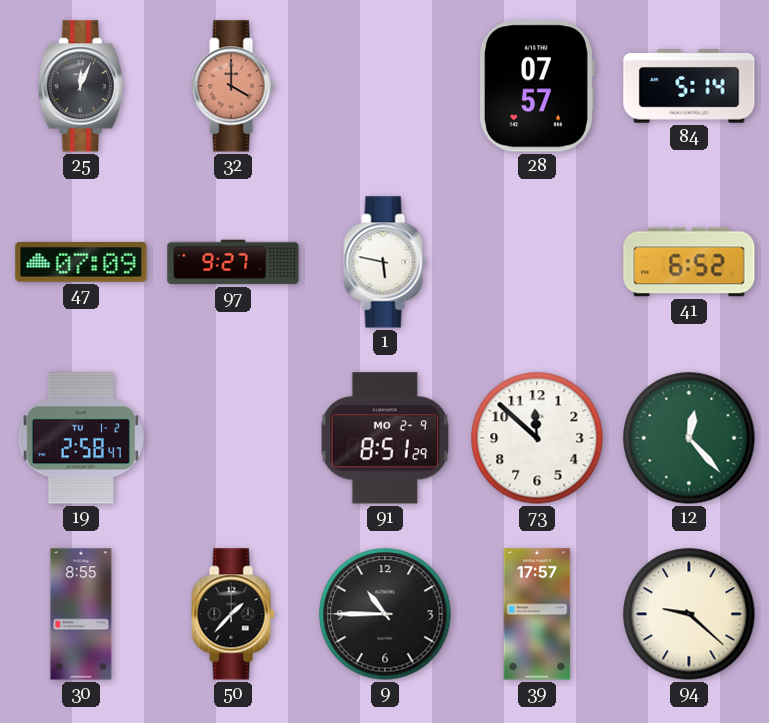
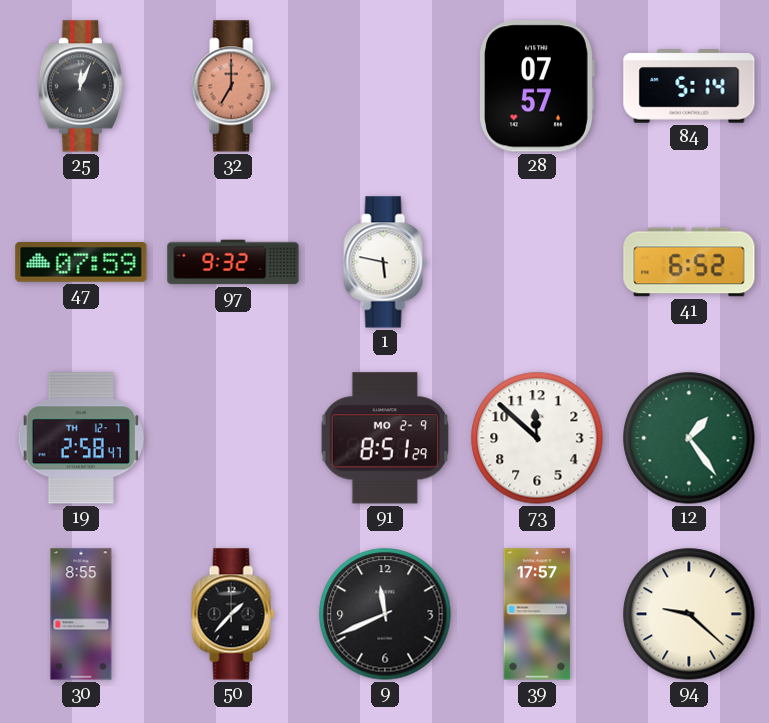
32: 4:00 -> 7:00 (233, 86)
47: 07:09 -> 07:59 (81, 263)
97: 9:27 -> 9:32 (233, 262)
19 date: TU 1-2 -> TH 12-7 (81, 438)
12: 12:23 -> 1:24 (689, 438)
9: 10:45 -> 11:41 (385, 614)
